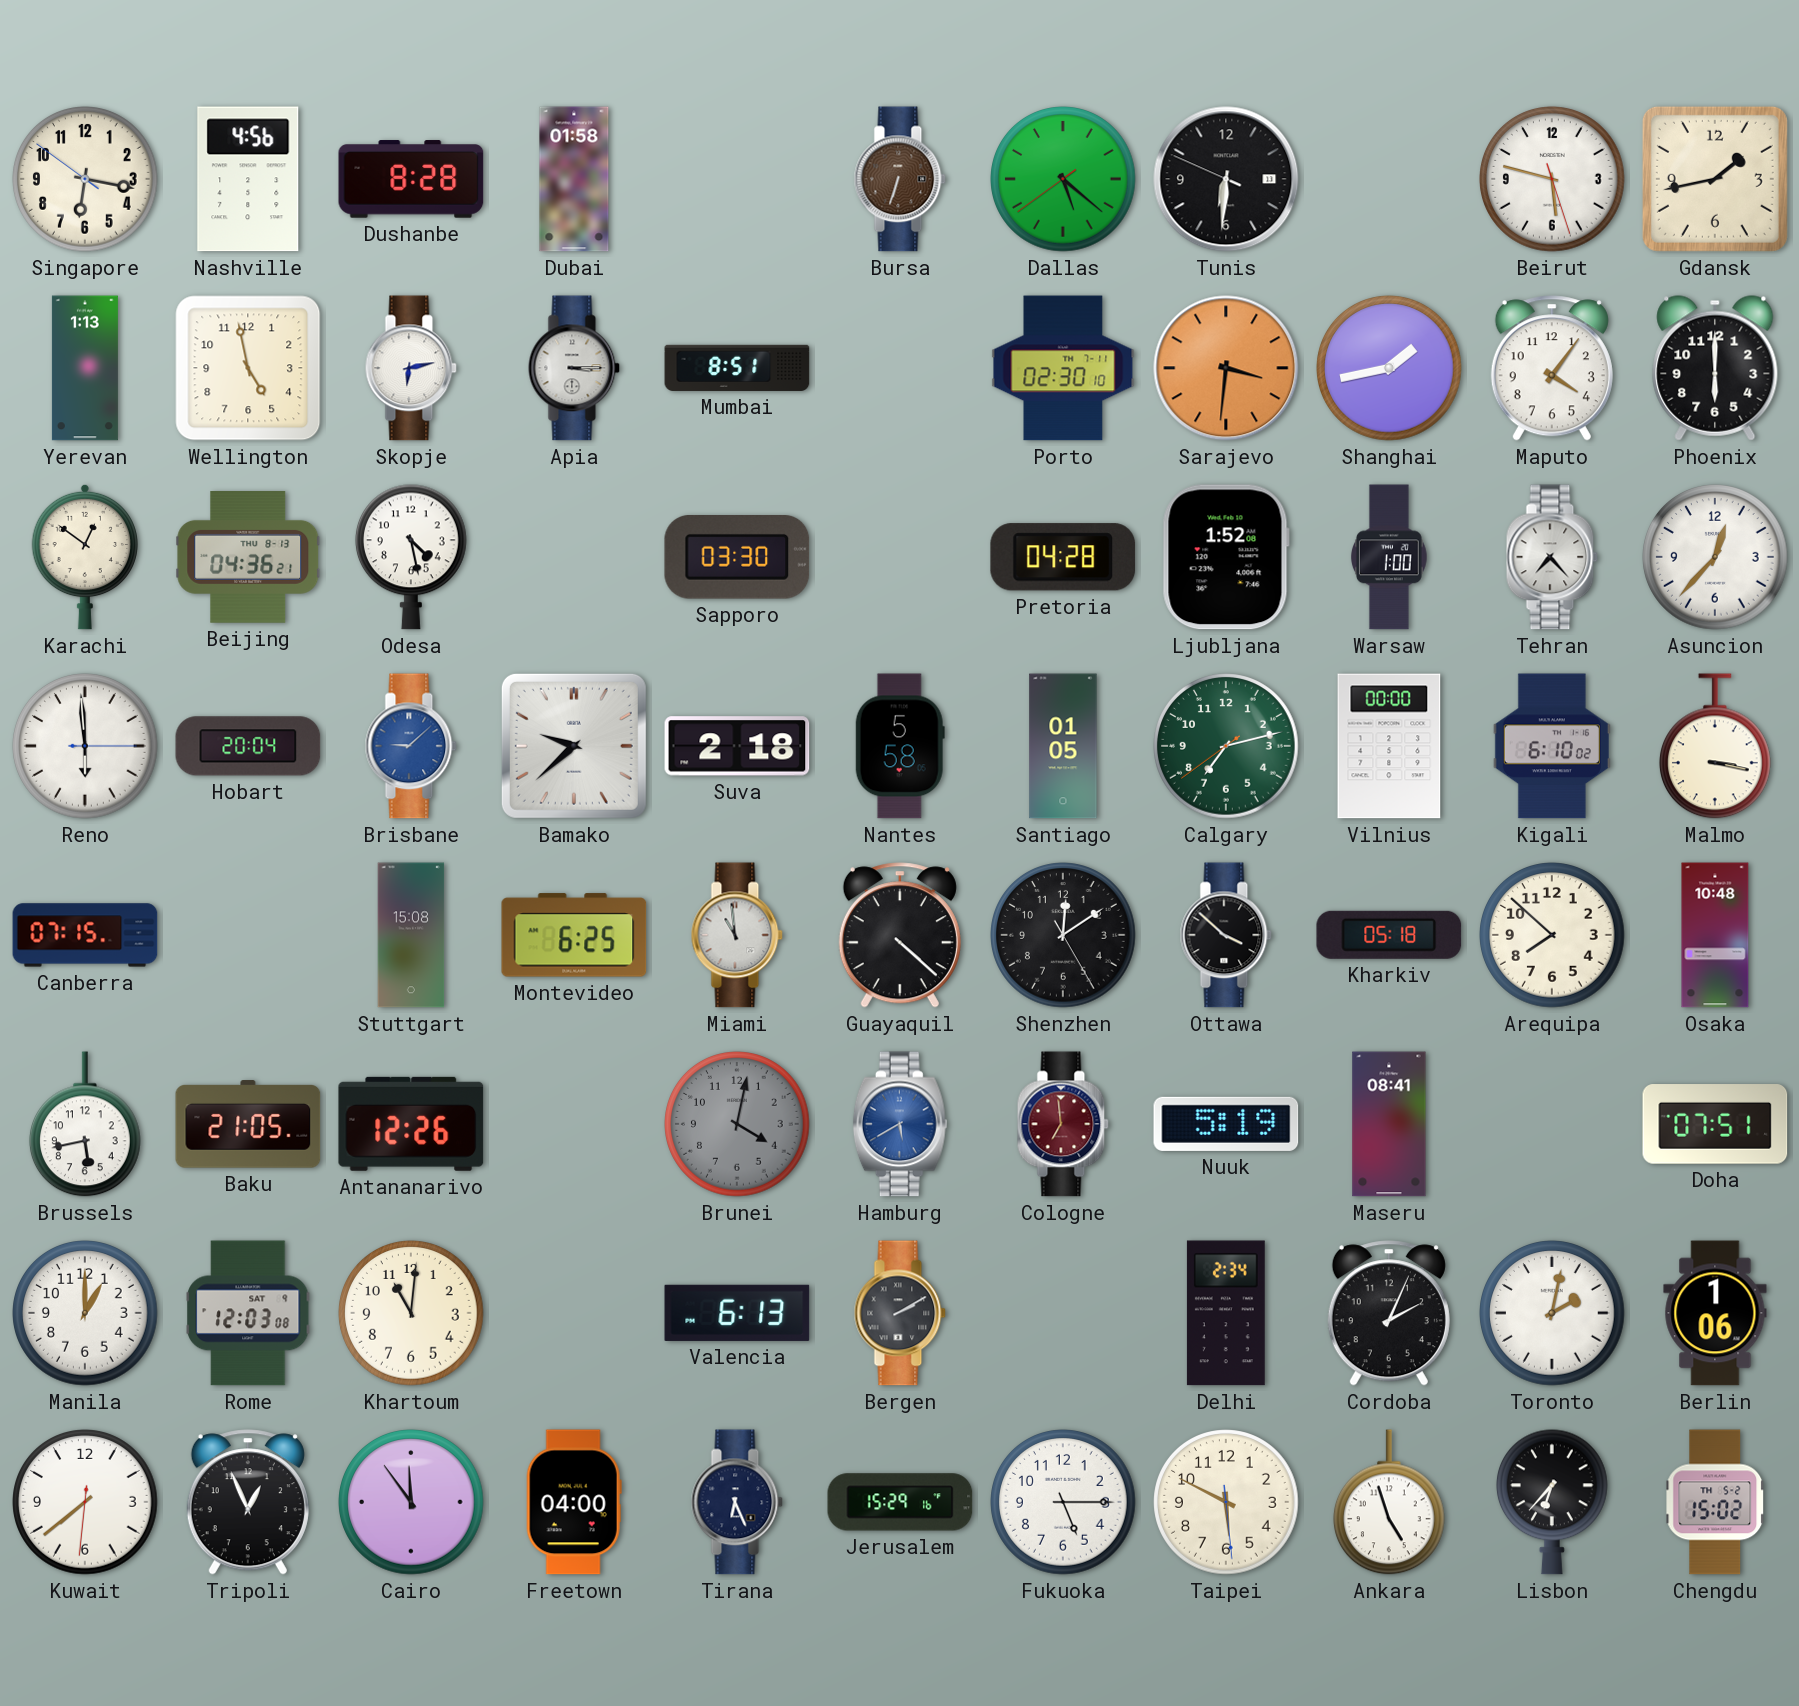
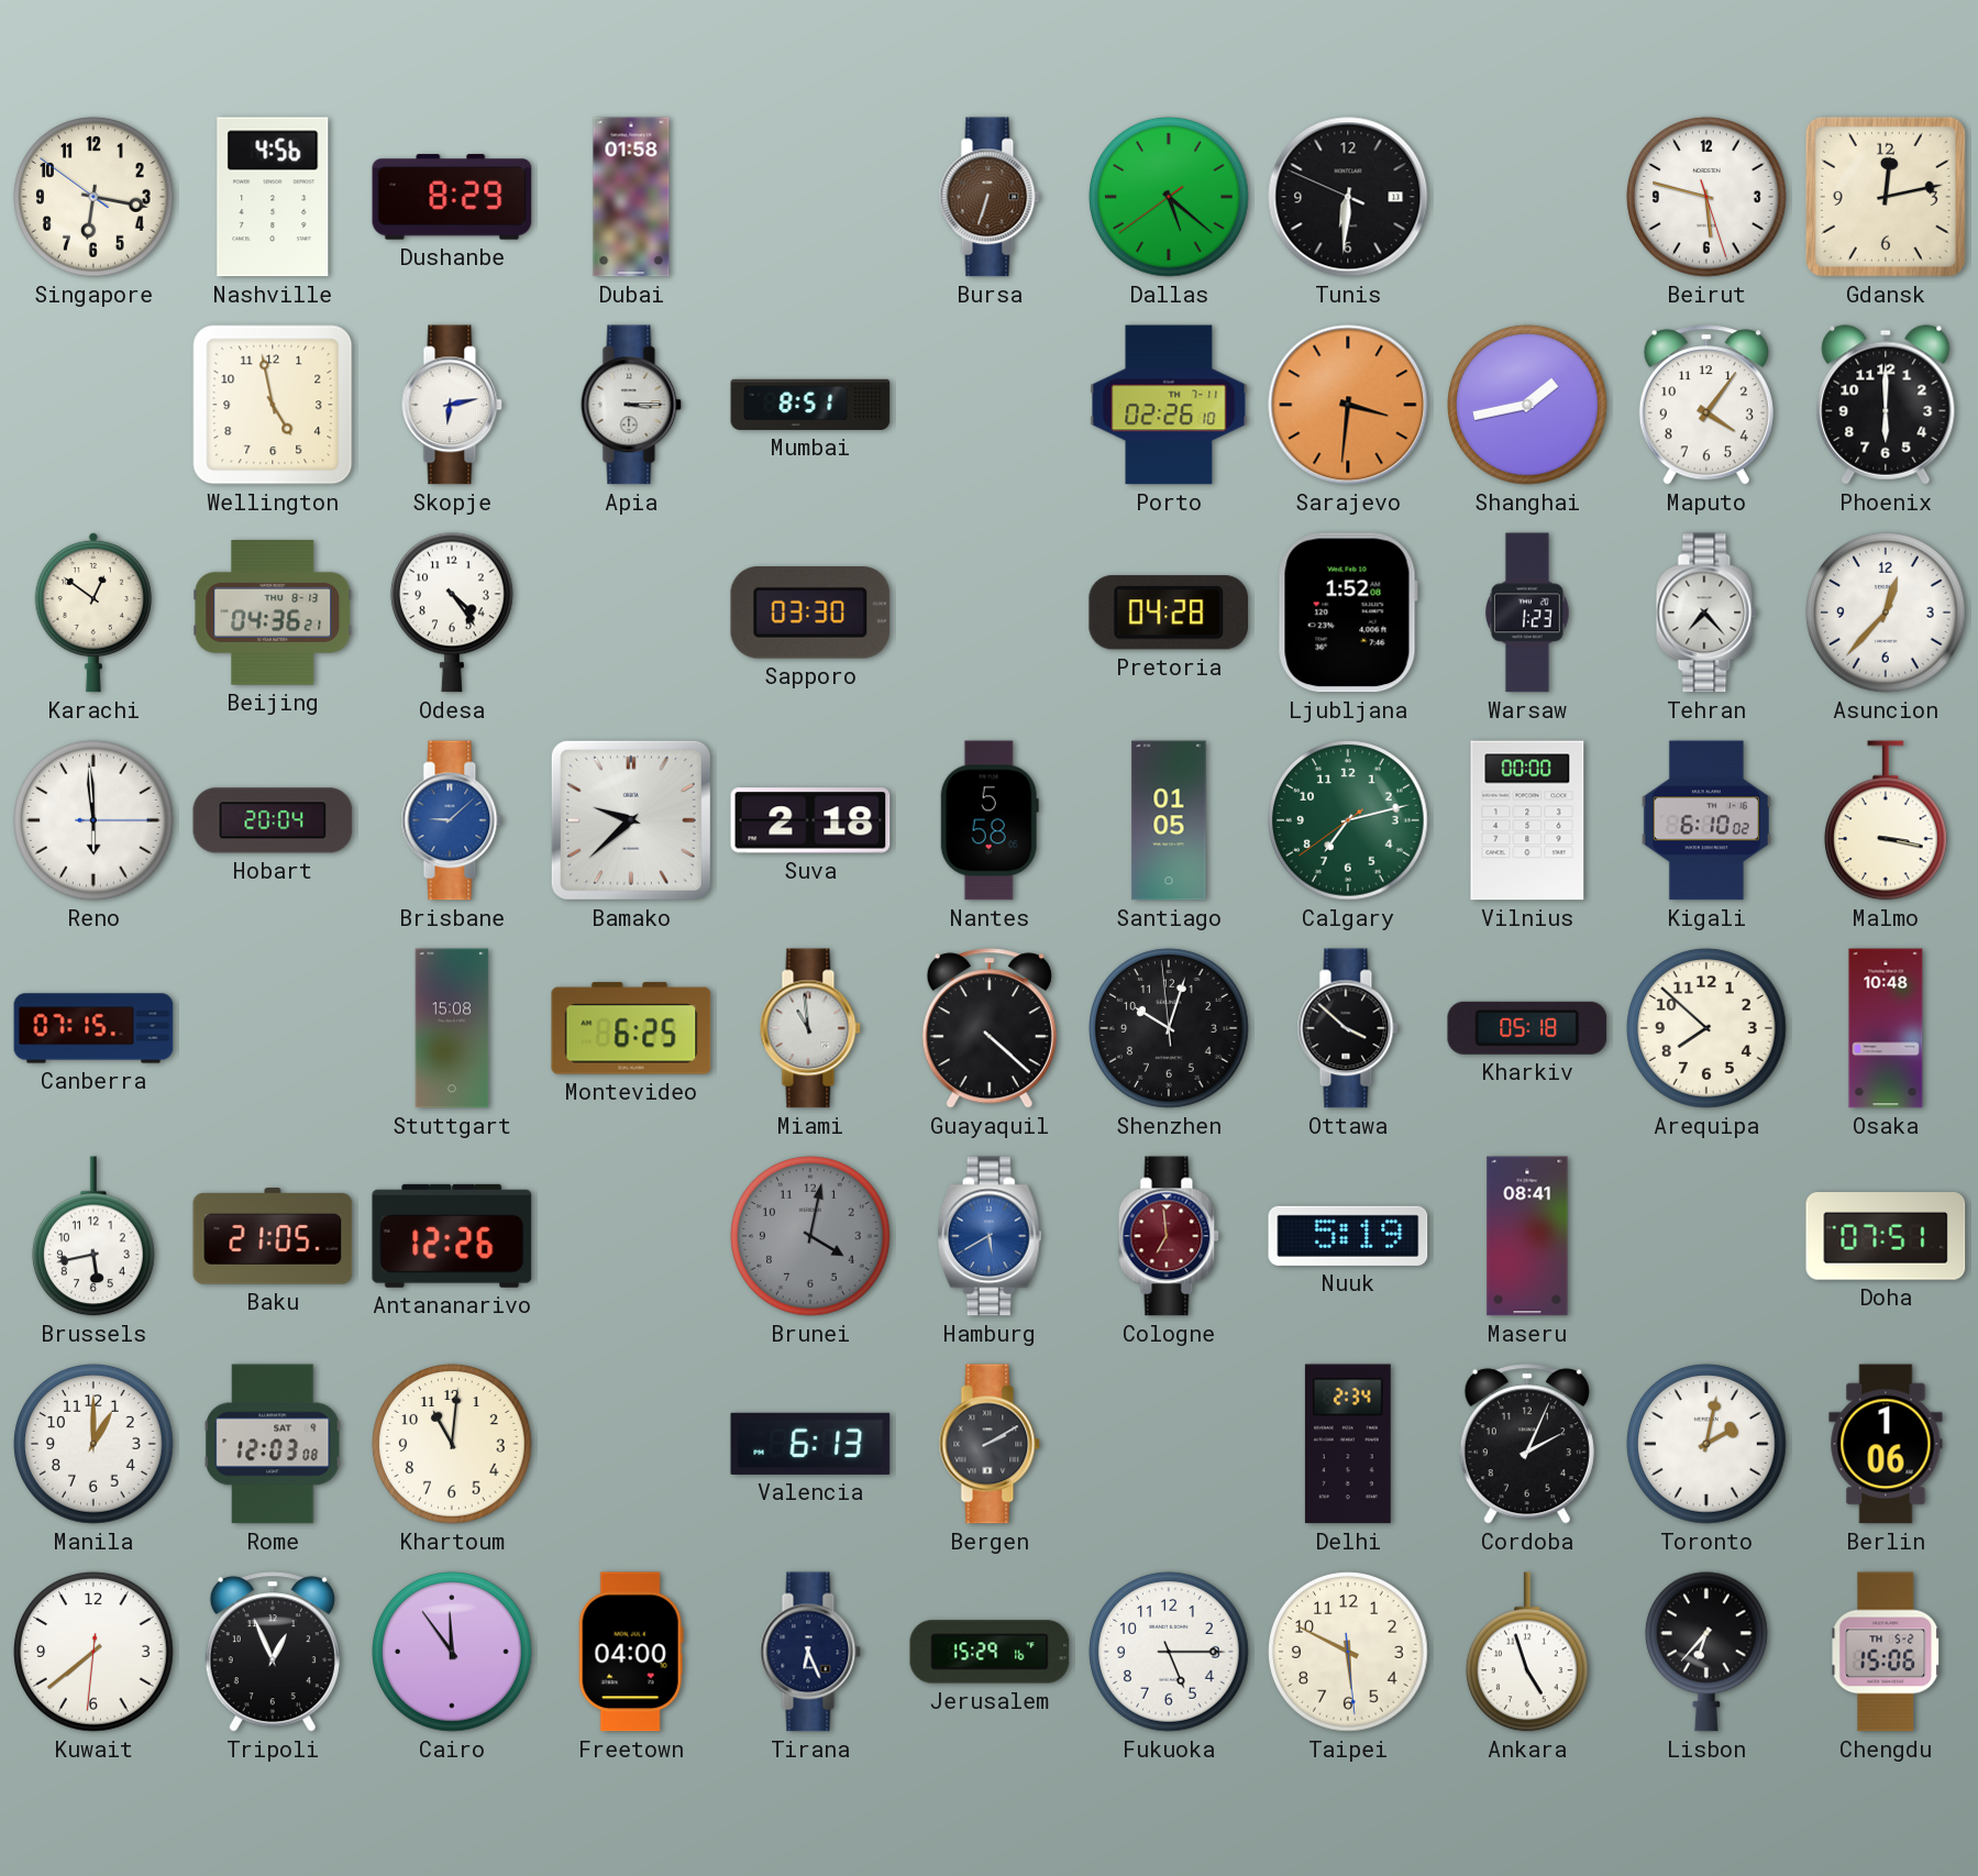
Dushanbe: 8:28 -> 8:29 (452, 197)
Gdansk: 1:43 -> 12:13 (1886, 197)
Yerevan: 1:13 -> none (85, 368)
Porto: 02:30 -> 02:26 (1169, 405)
Odesa: 4:28 -> 4:24 (452, 613)
Warsaw: 1:00 -> 1:23 (1527, 613)
Shenzhen: 12:09 -> 10:02 (1169, 1028)
Chengdu: 15:02 -> 15:06 (1886, 1652)
